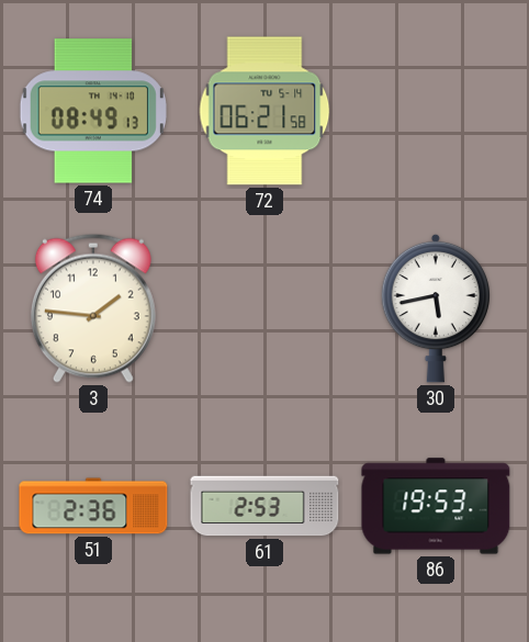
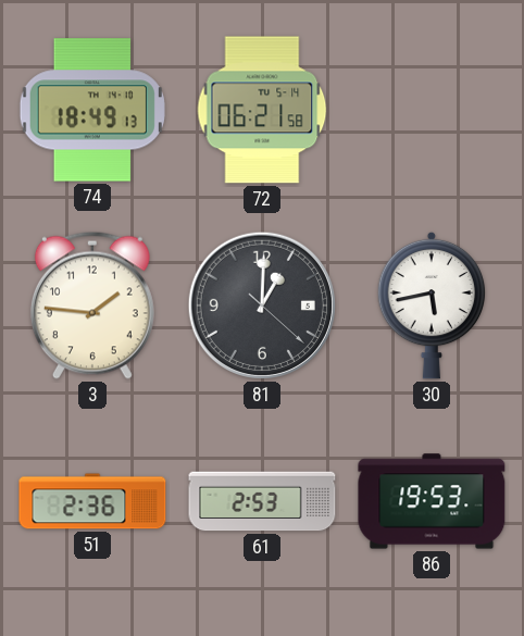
74: 08:49 -> 18:49 (92, 110)
81: none -> 1:00 (262, 305)
